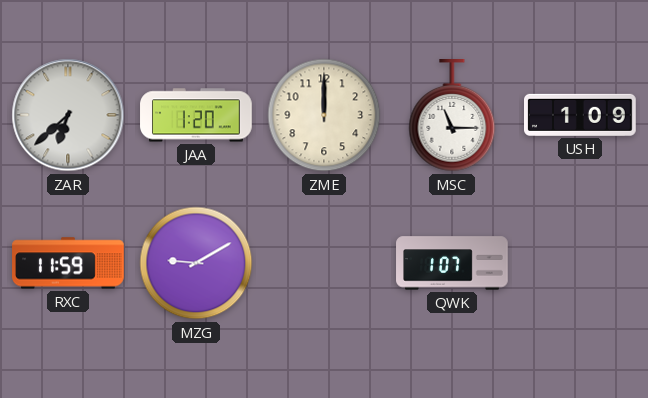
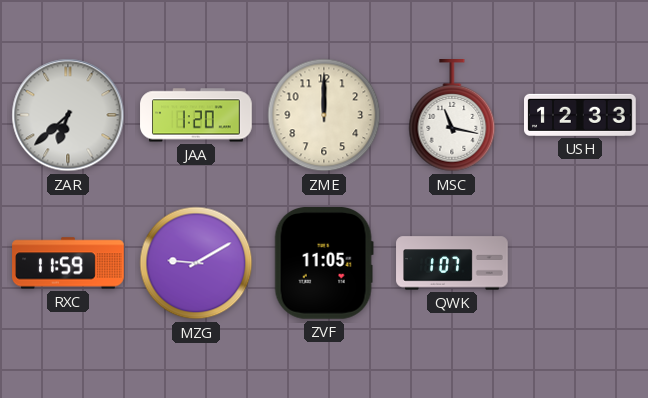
MSC: 11:15 -> 11:17 (452, 116)
USH: 1:09 -> 12:33 (581, 115)
ZVF: none -> 11:05 (324, 263)
